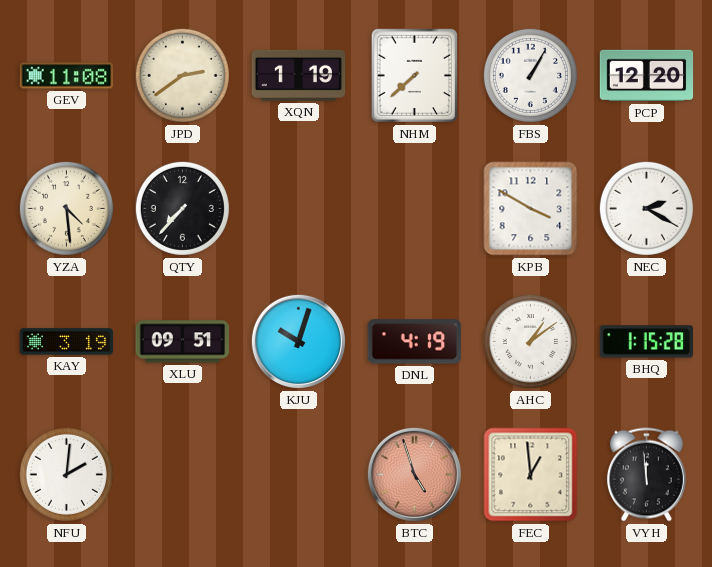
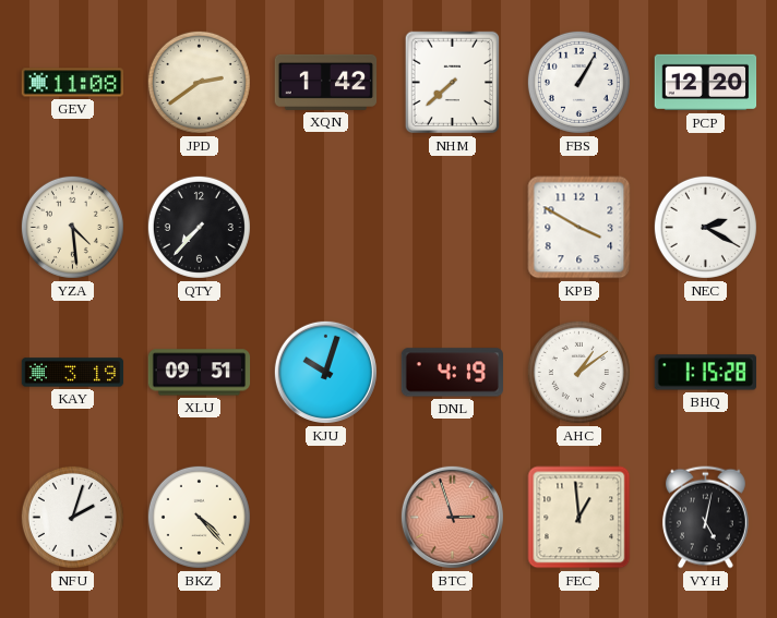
XQN: 1:19 -> 1:42 (326, 82)
NFU: 2:01 -> 2:03 (72, 517)
BKZ: none -> 4:23 (199, 517)
BTC: 4:57 -> 2:57 (452, 517)
VYH: 11:59 -> 5:02 (705, 518)
